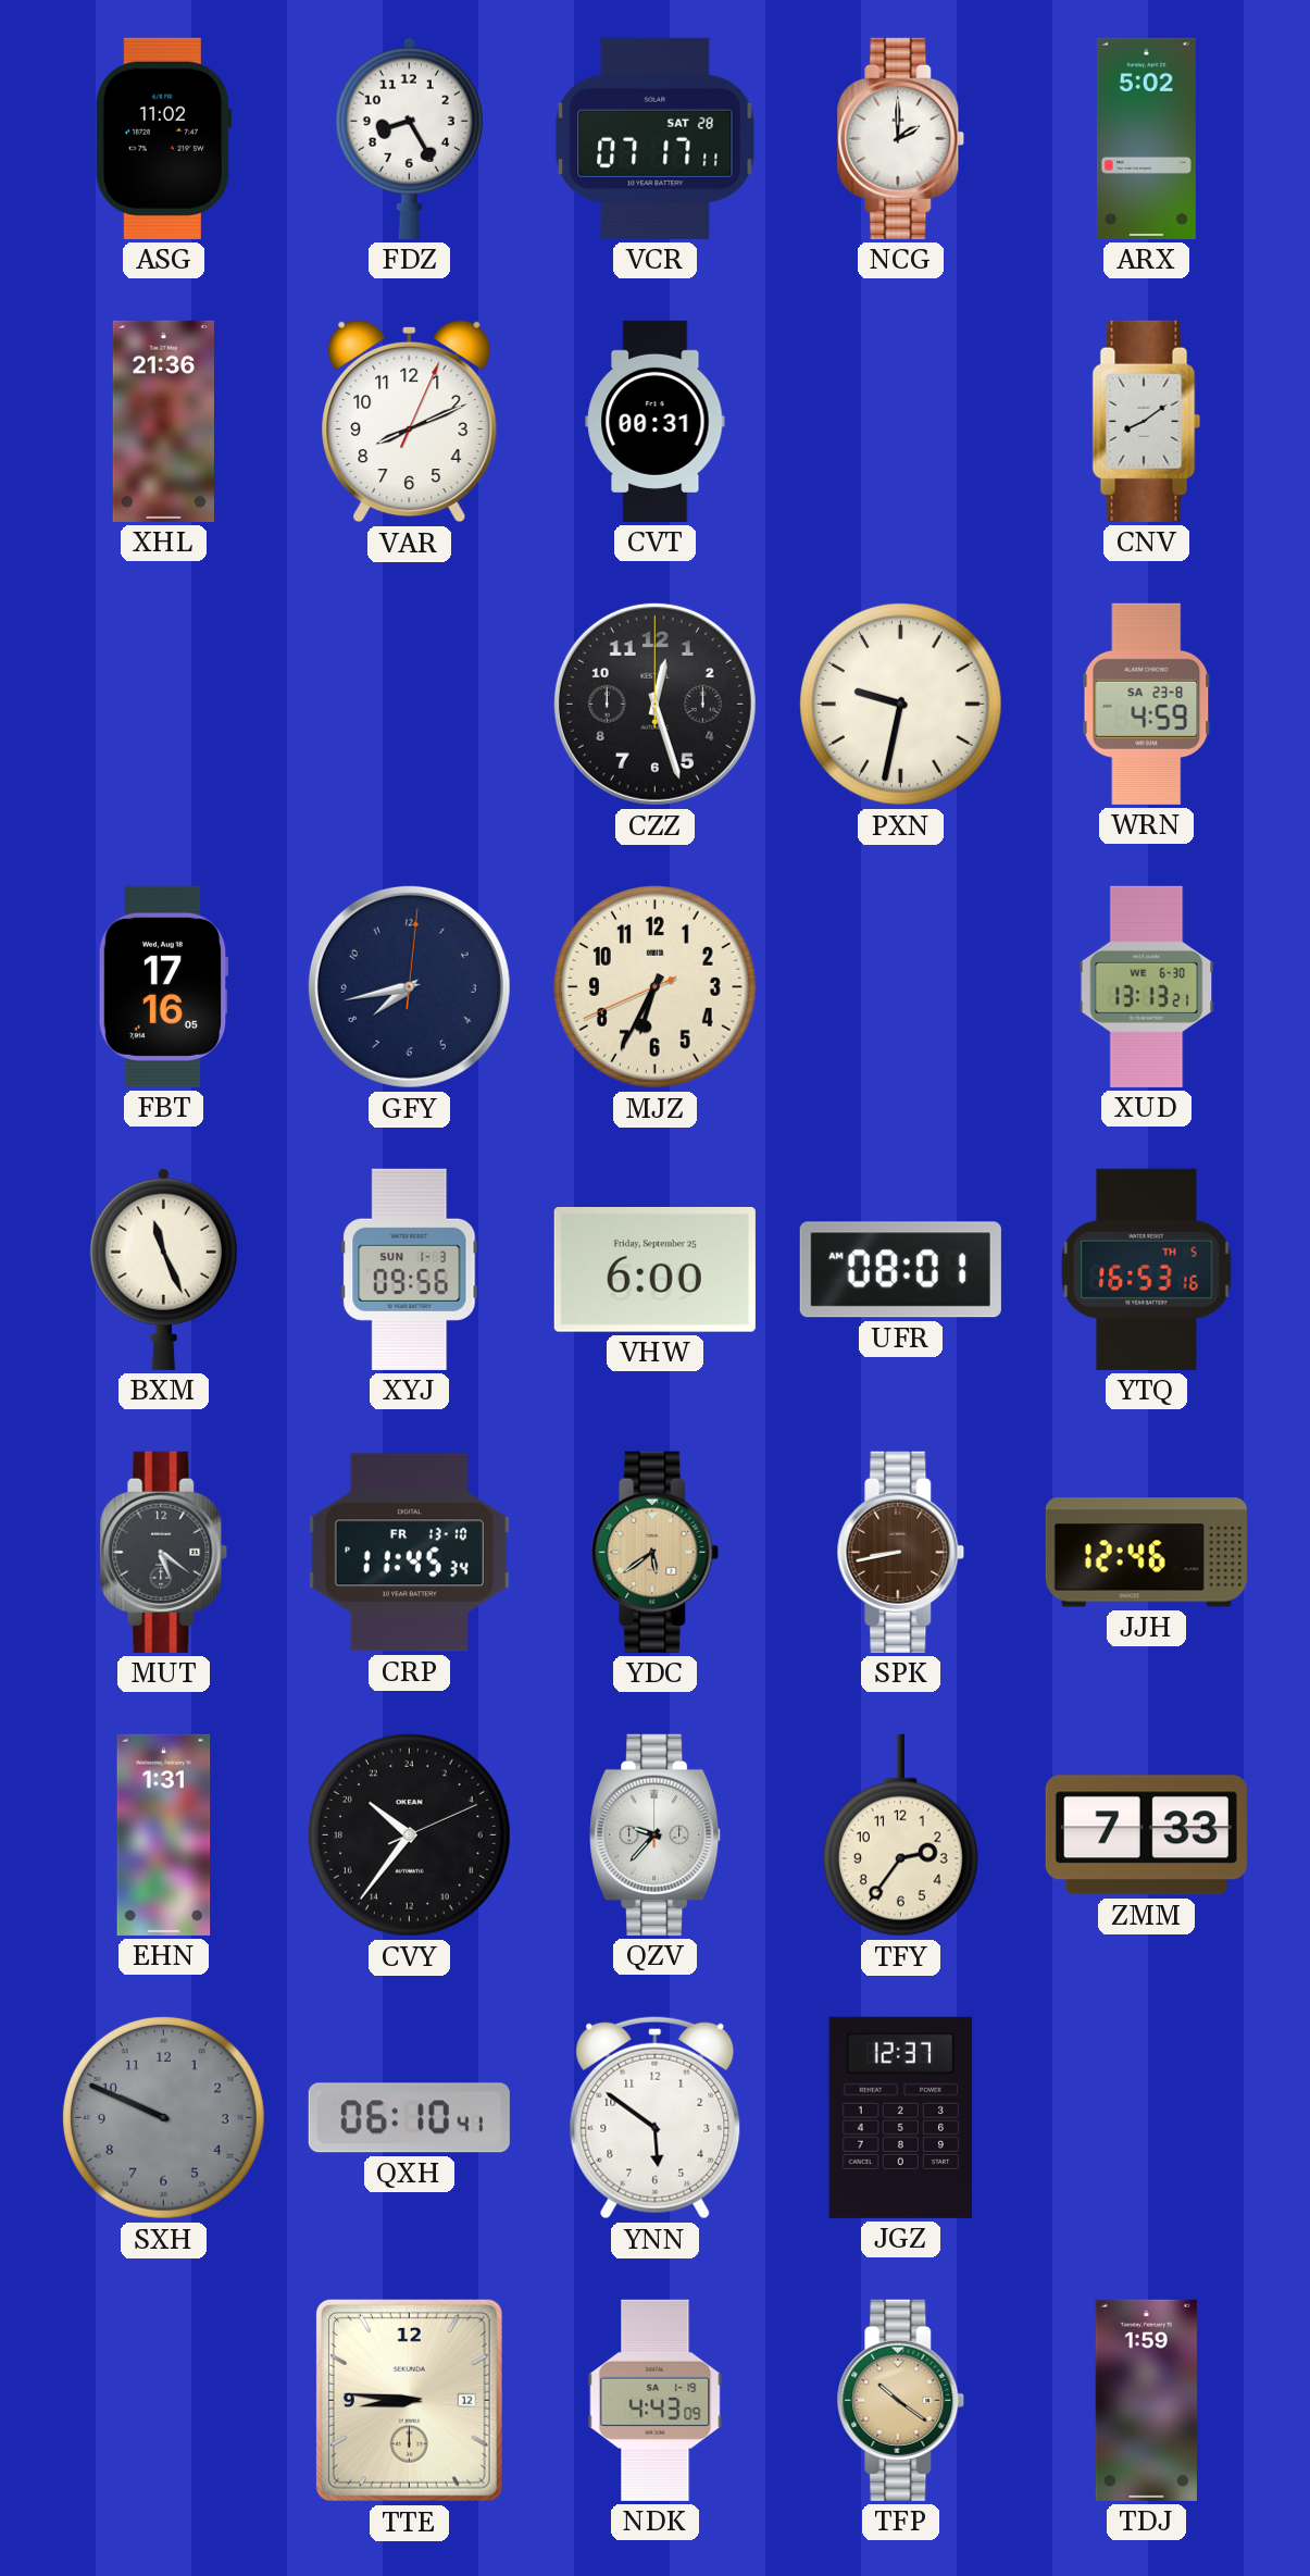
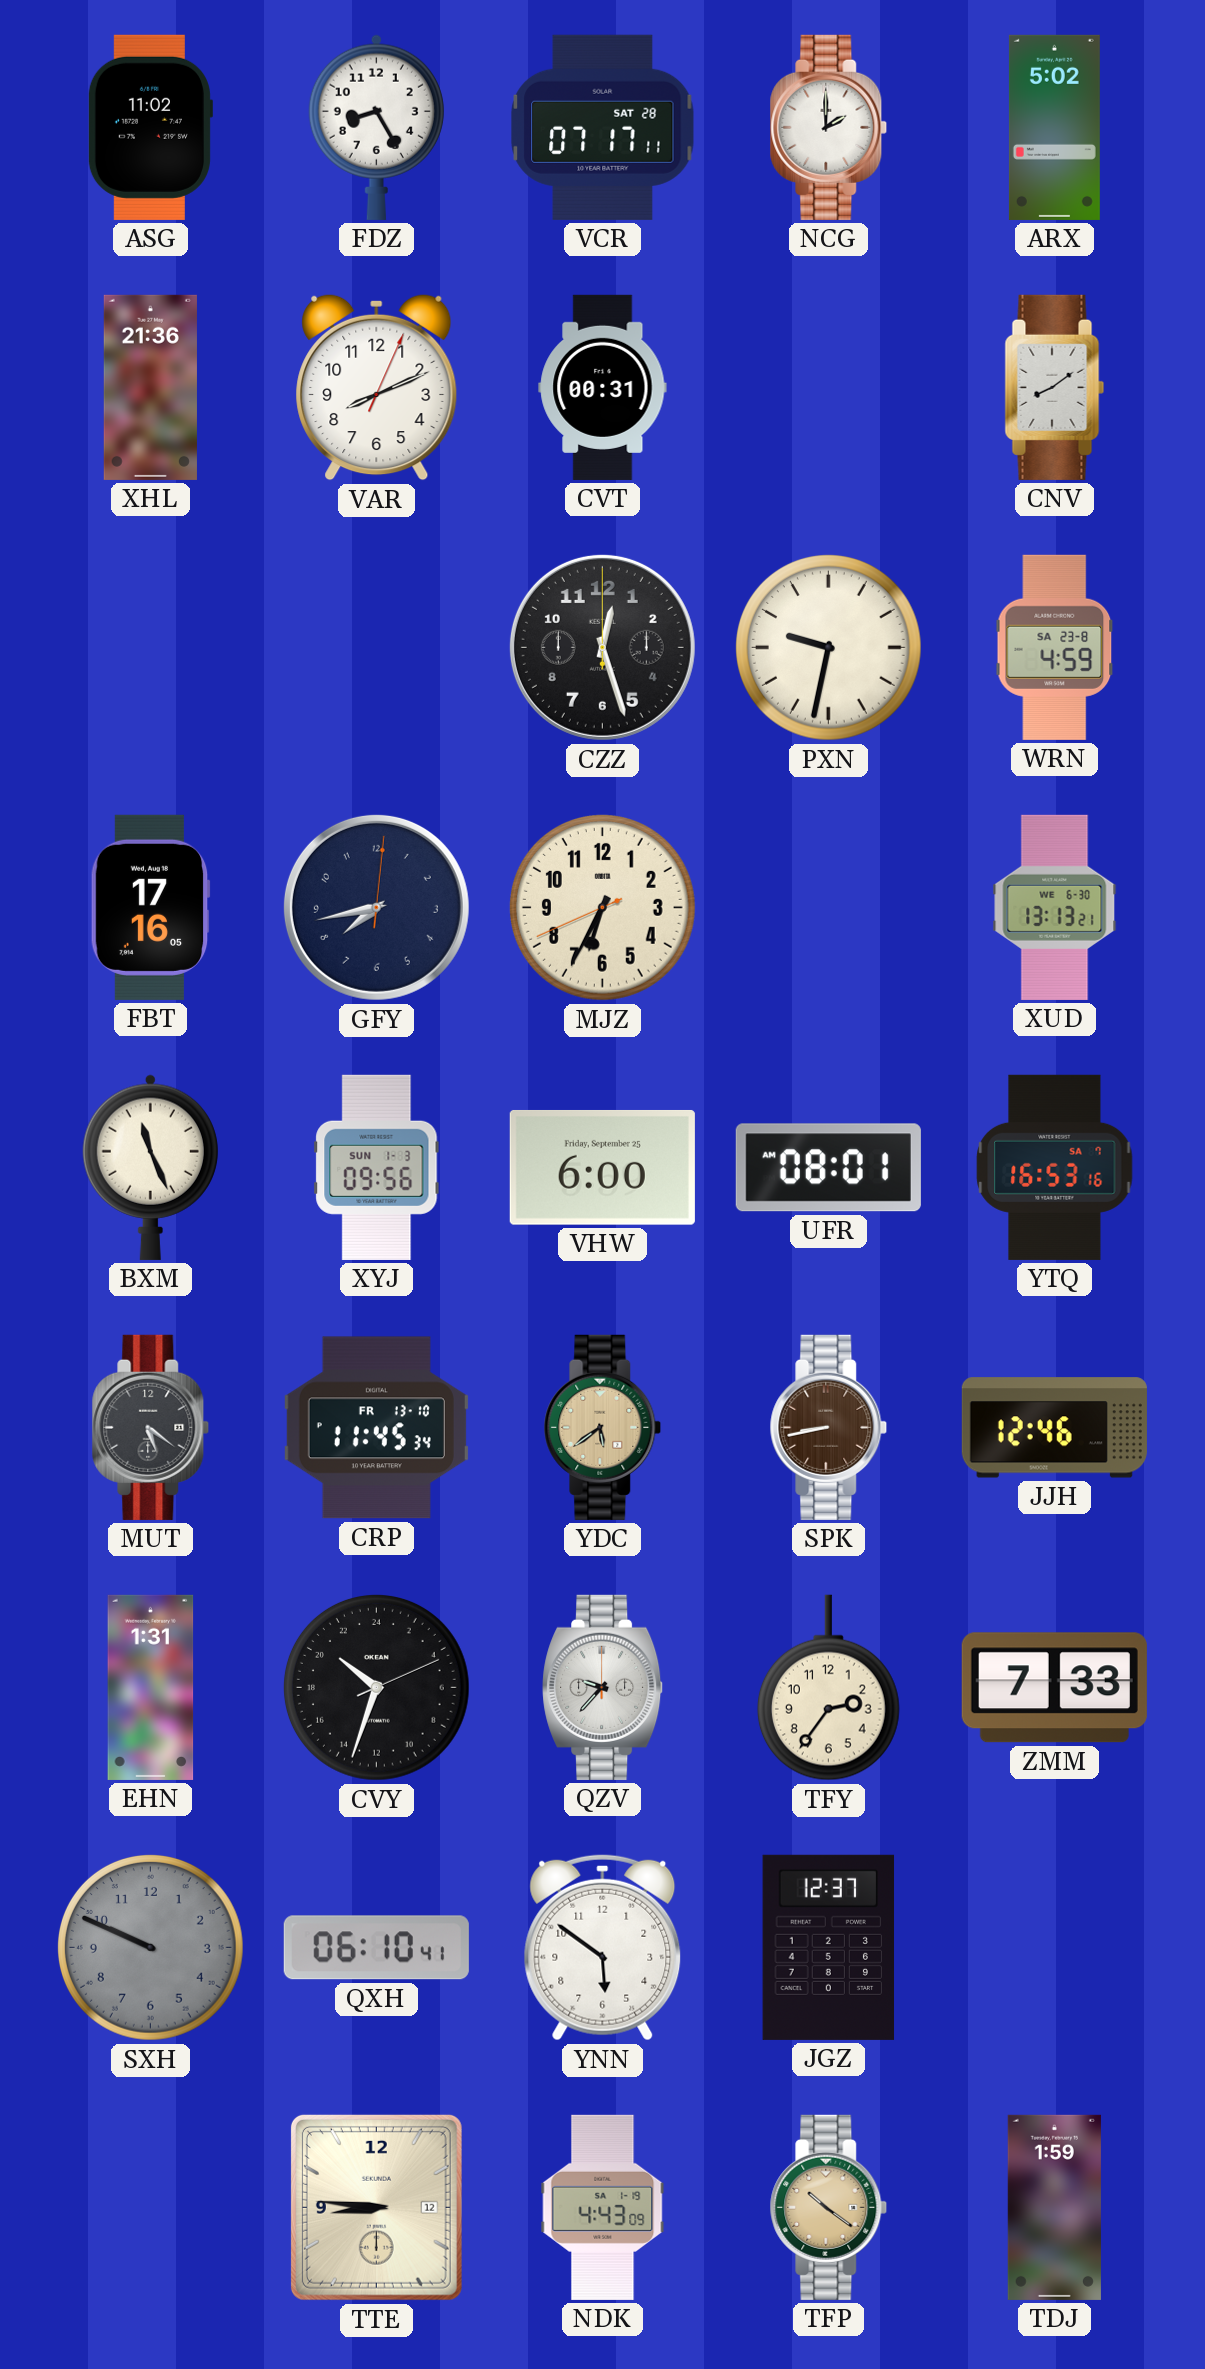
YTQ date: TH 5 -> SA 7 (1055, 1167)
CVY: 20:36 -> 20:33 (376, 1687)
